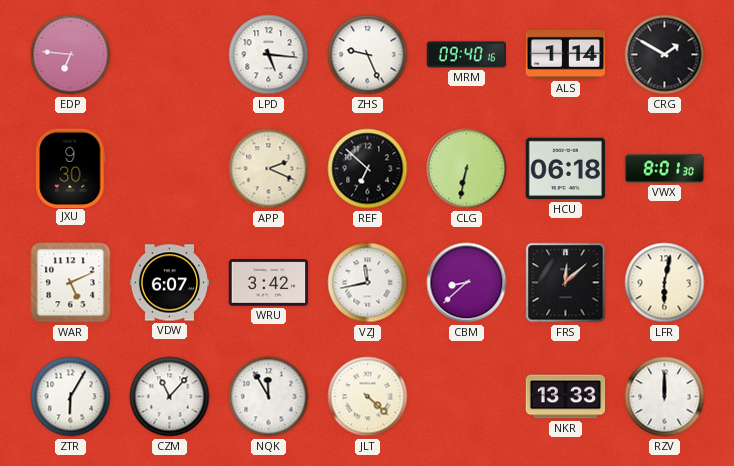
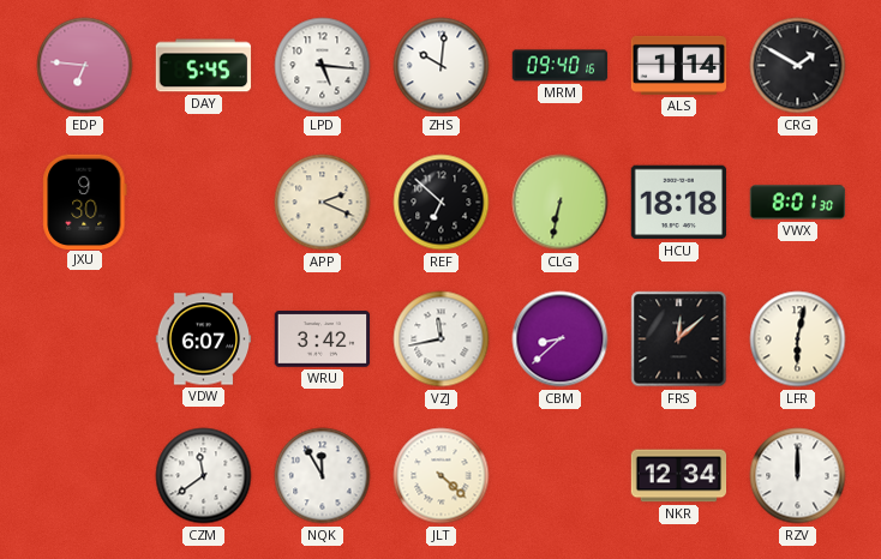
DAY: none -> 5:45 (204, 66)
ZHS: 9:26 -> 10:01 (442, 66)
HCU: 06:18 -> 18:18 (679, 203)
WAR: 5:11 -> none (71, 283)
ZTR: 6:05 -> none (71, 397)
CZM: 11:07 -> 11:39 (204, 476)
NKR: 13:33 -> 12:34 (679, 476)
